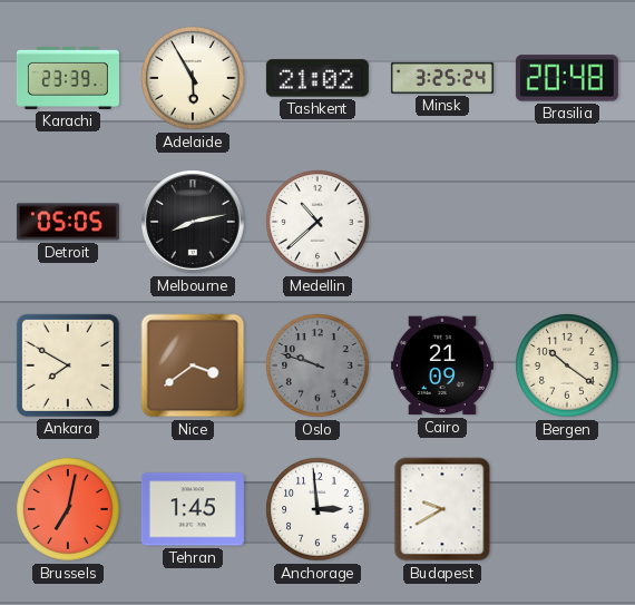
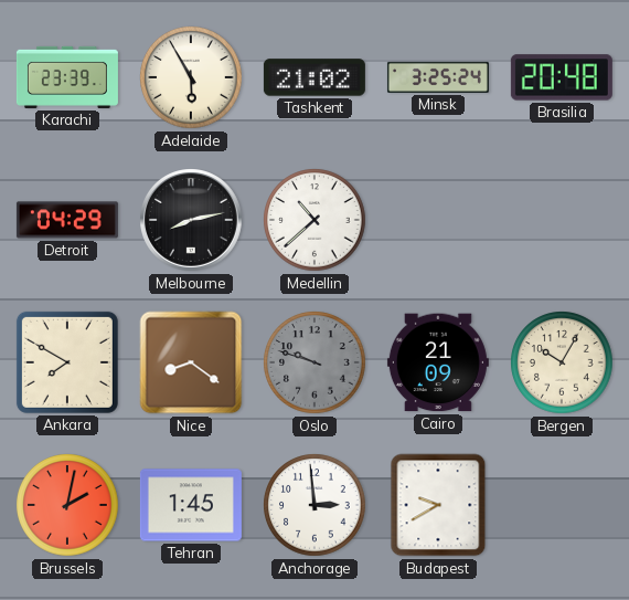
Detroit: 05:05 -> 04:29 (67, 220)
Nice: 3:39 -> 8:21 (191, 362)
Bergen: 10:21 -> 10:05 (562, 362)
Brussels: 7:02 -> 2:02 (67, 505)
